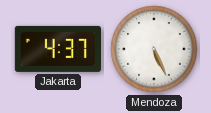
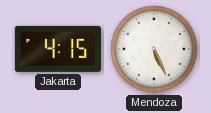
Jakarta: 4:37 -> 4:15 (57, 49)
